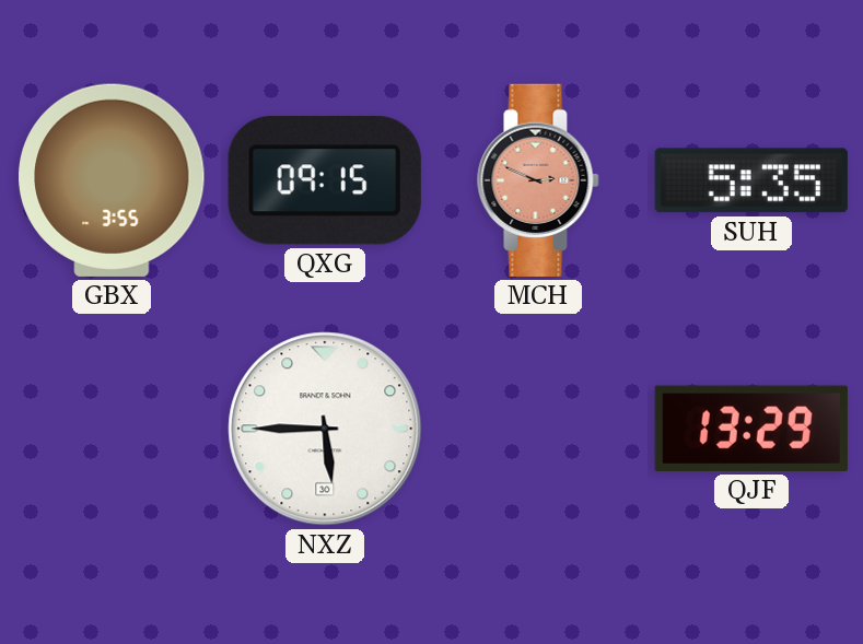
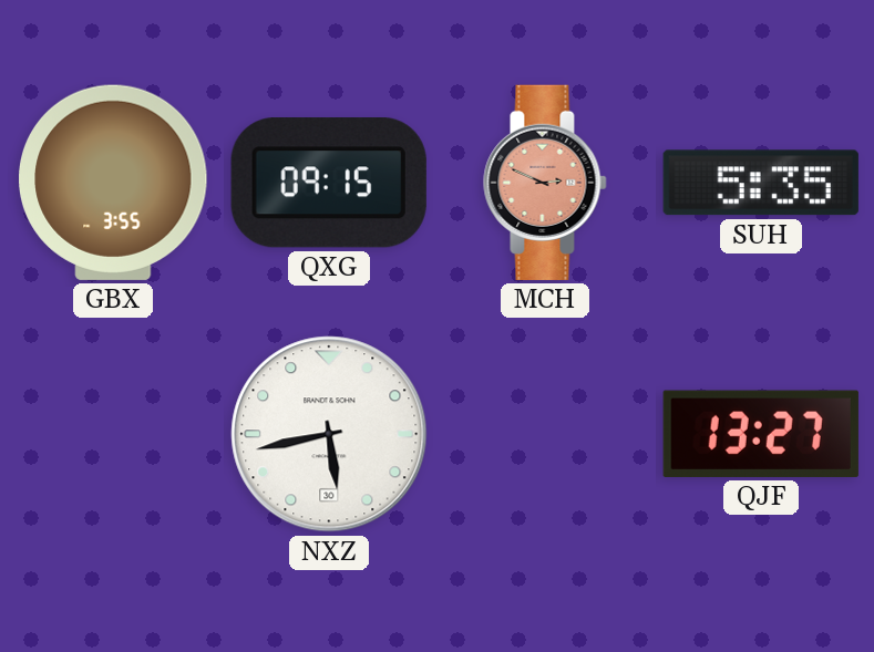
NXZ: 5:45 -> 5:43 (329, 434)
QJF: 13:29 -> 13:27 (761, 434)
